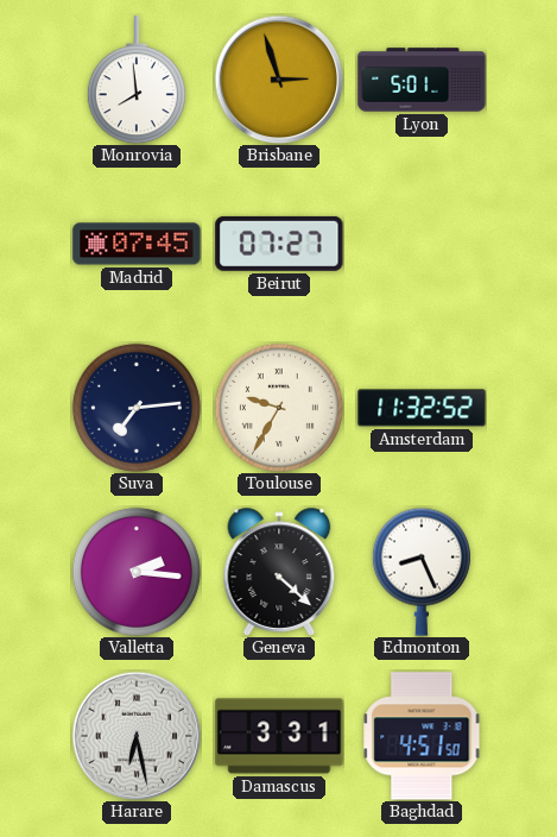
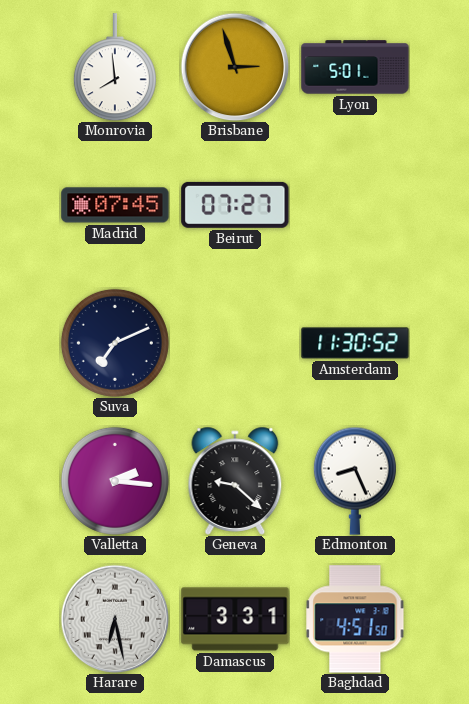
Suva: 7:14 -> 7:11 (115, 343)
Toulouse: 9:35 -> none (279, 408)
Amsterdam: 11:32 -> 11:30 (355, 343)
Geneva: 4:22 -> 9:22 (235, 481)
